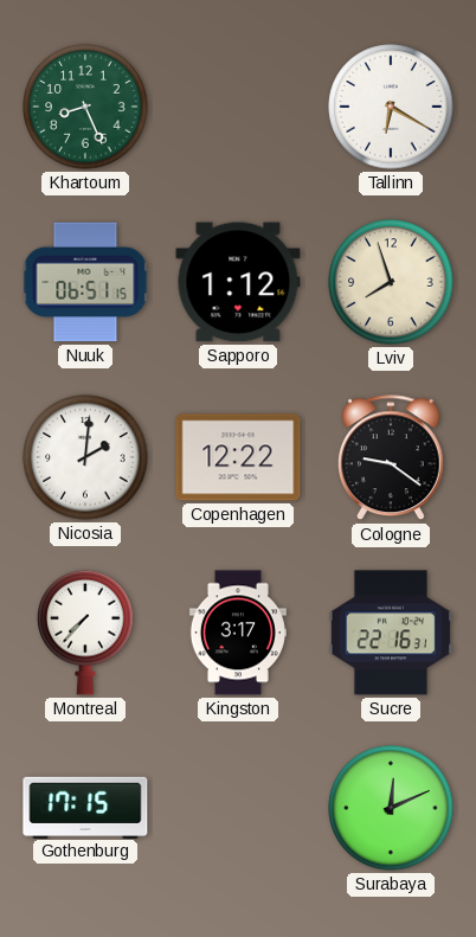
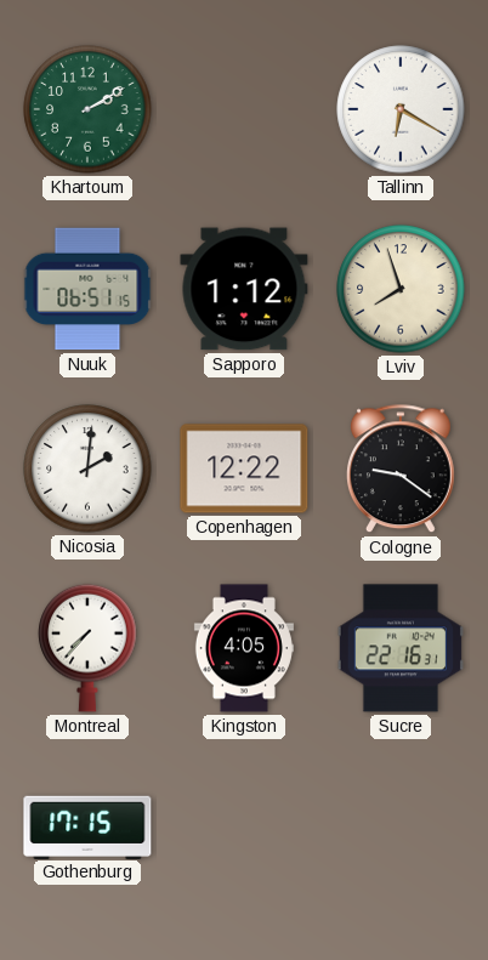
Khartoum: 8:26 -> 2:10 (87, 109)
Kingston: 3:17 -> 4:05 (244, 648)
Surabaya: 12:11 -> none (391, 808)
